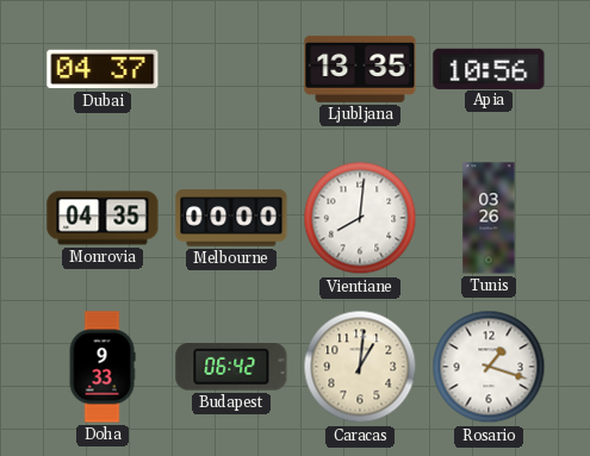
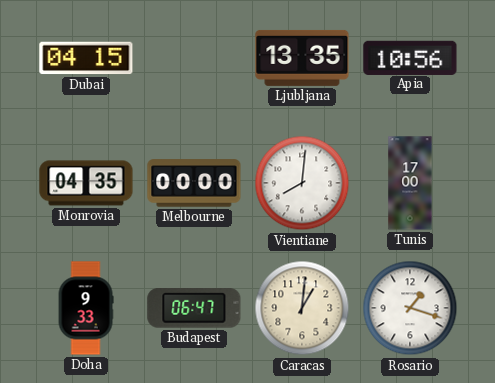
Dubai: 04:37 -> 04:15 (86, 58)
Tunis: 03:26 -> 17:00 (410, 183)
Budapest: 06:42 -> 06:47 (194, 309)
